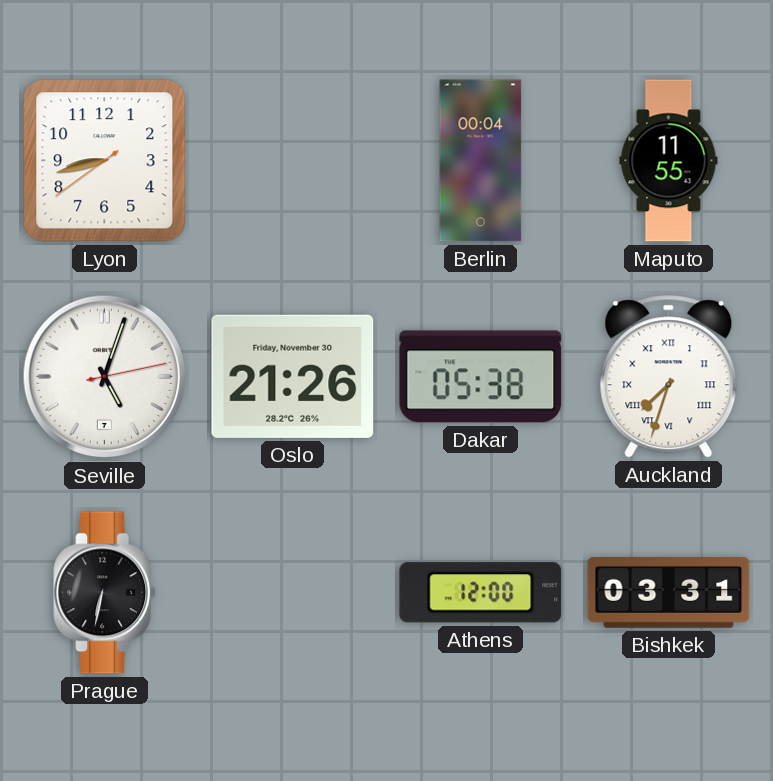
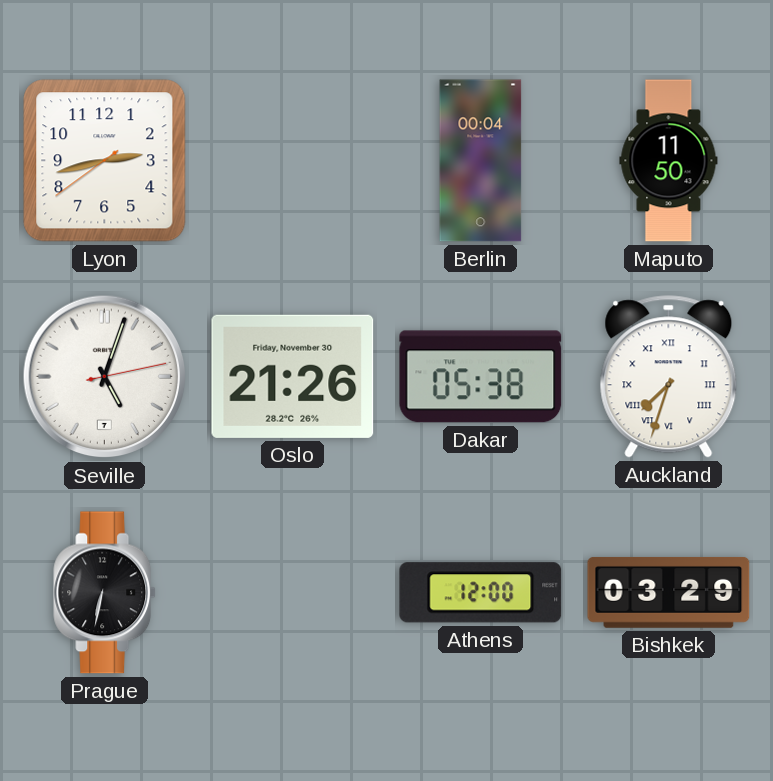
Lyon: 8:42 -> 2:42 (105, 161)
Maputo: 11:55 -> 11:50 (669, 161)
Bishkek: 03:31 -> 03:29 (669, 592)
